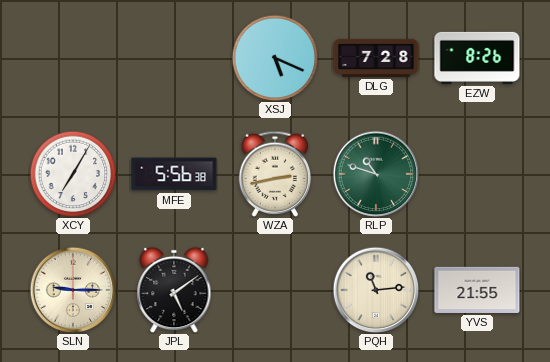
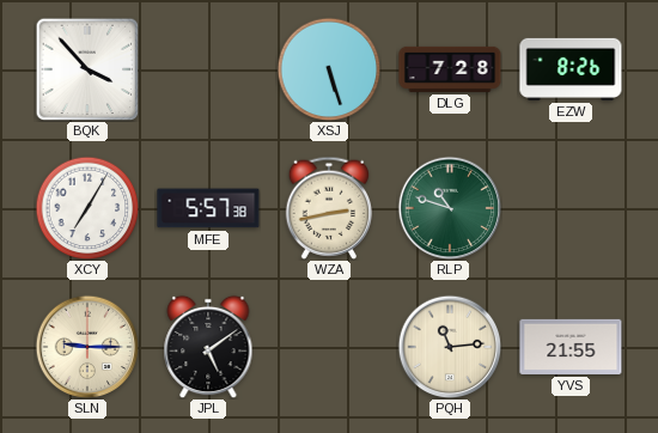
BQK: none -> 3:53 (87, 69)
XSJ: 5:19 -> 5:27 (329, 69)
MFE: 5:56 -> 5:57 (208, 208)
